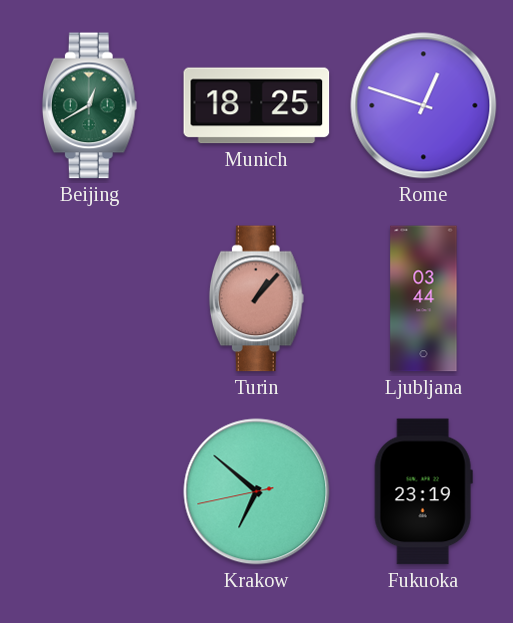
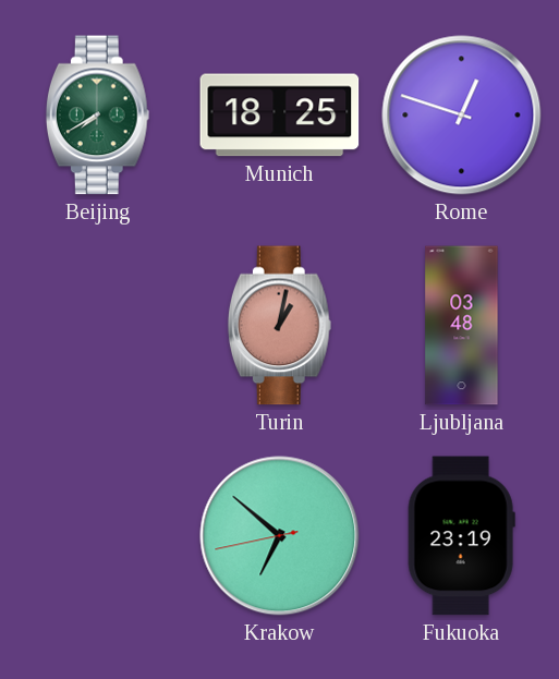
Beijing: 12:40 -> 7:40 (97, 116)
Turin: 1:07 -> 1:02 (279, 326)
Ljubljana: 03:44 -> 03:48 (462, 326)
